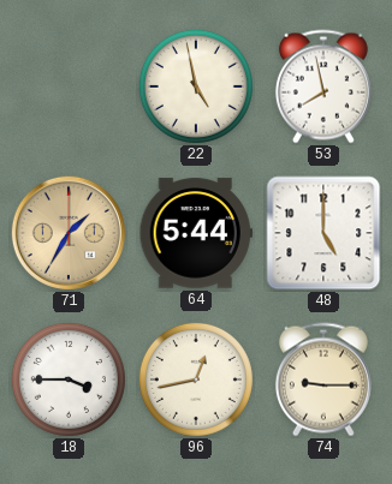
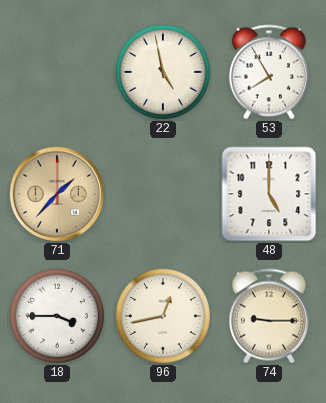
53: 7:58 -> 7:55 (269, 72)
71: 1:35 -> 1:37 (57, 194)
64: 5:44 -> none (196, 233)
